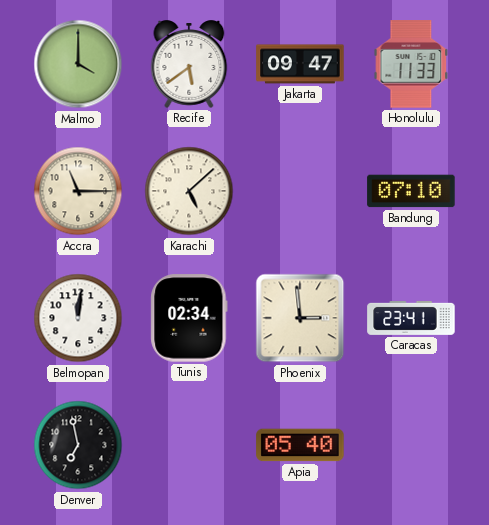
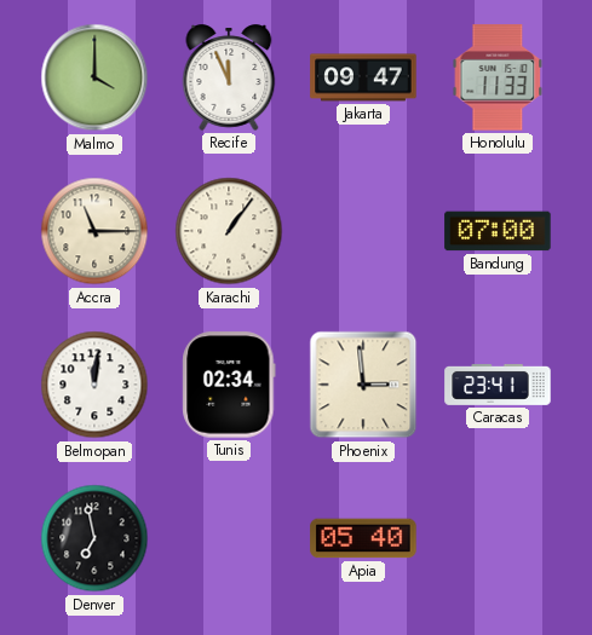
Recife: 5:39 -> 11:56 (229, 77)
Karachi: 5:08 -> 1:06 (229, 231)
Bandung: 07:10 -> 07:00 (498, 231)
